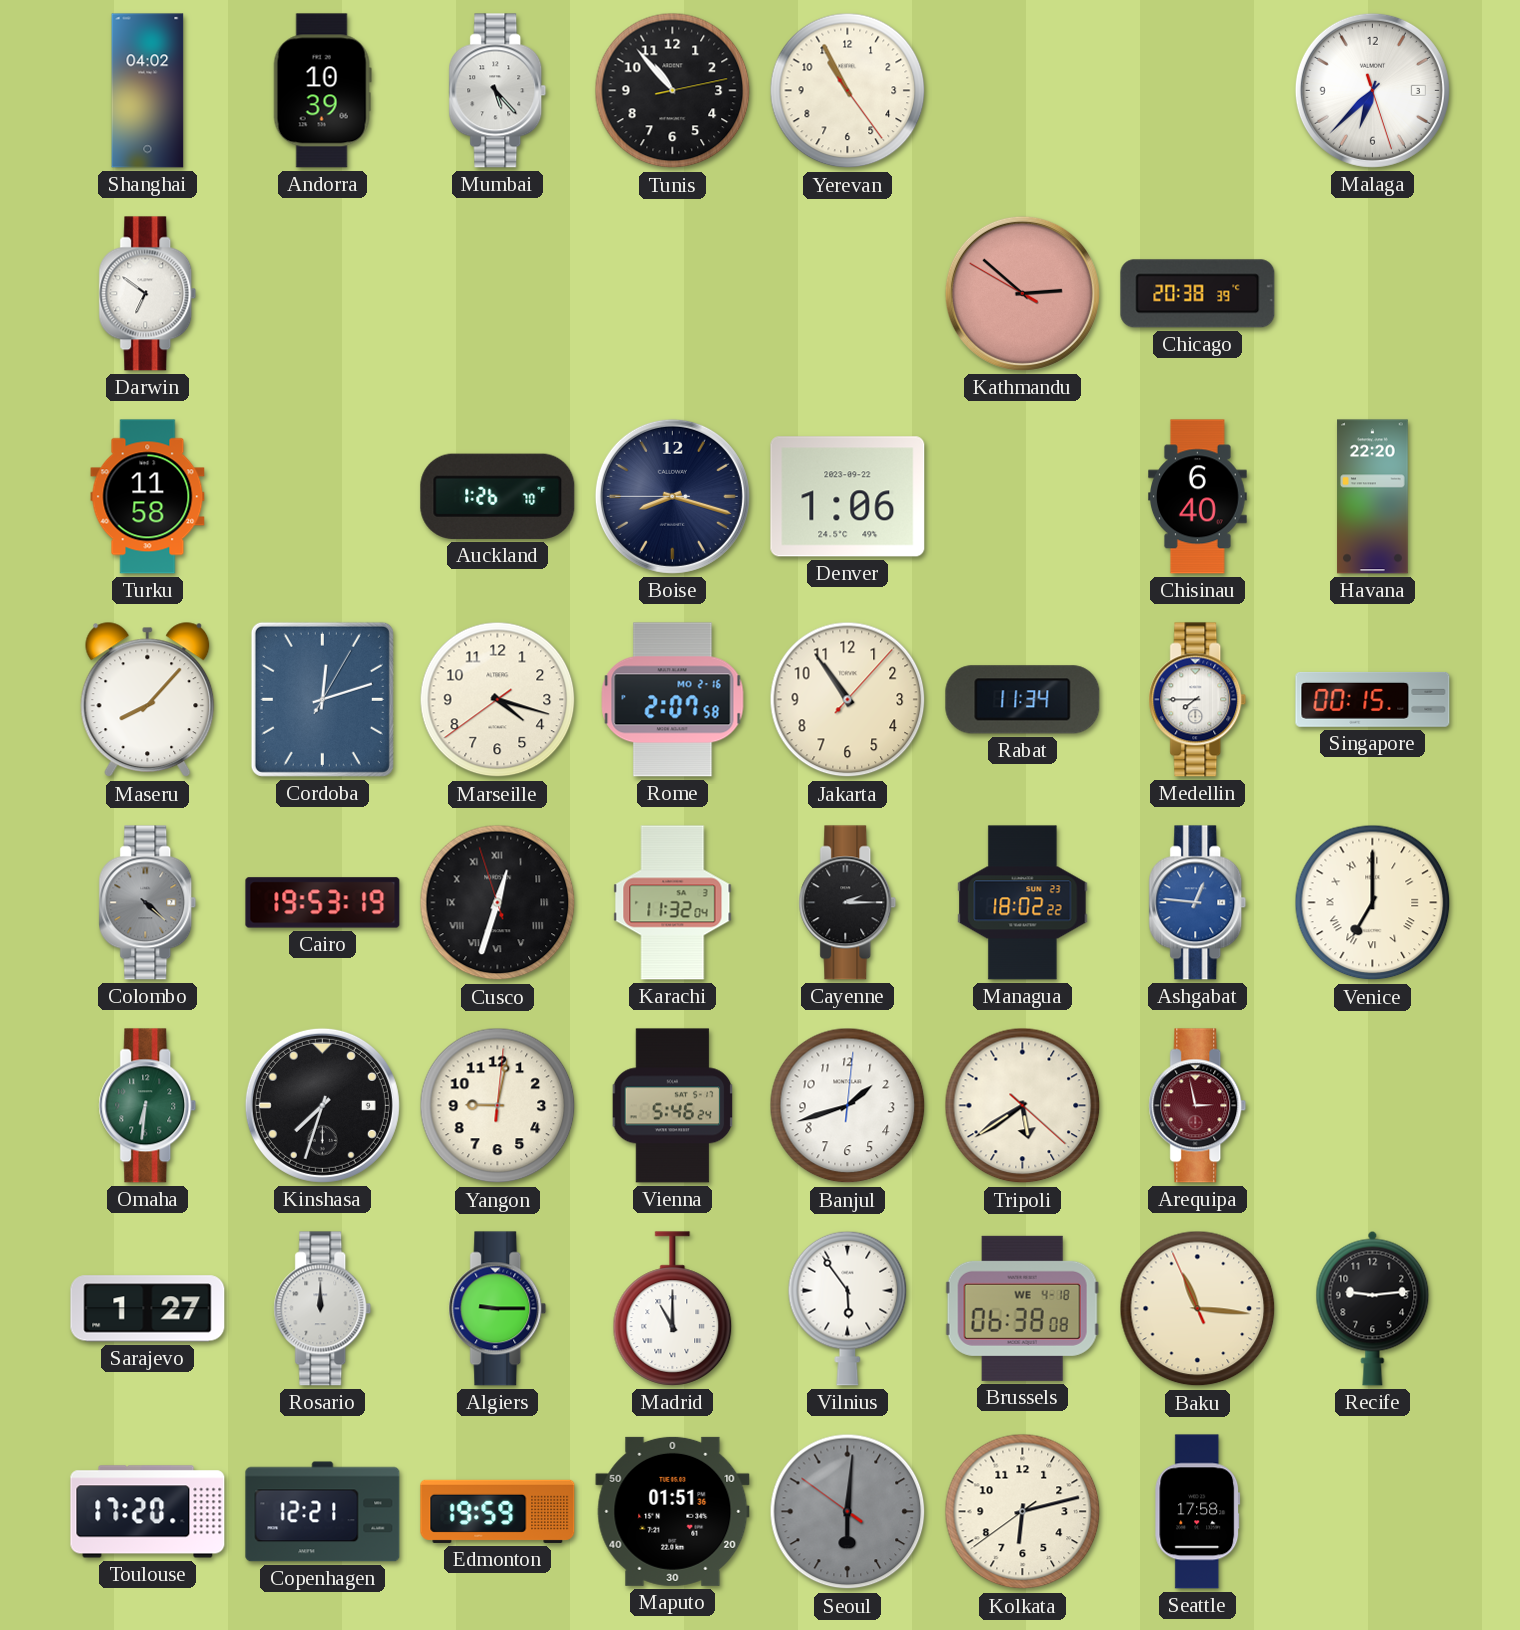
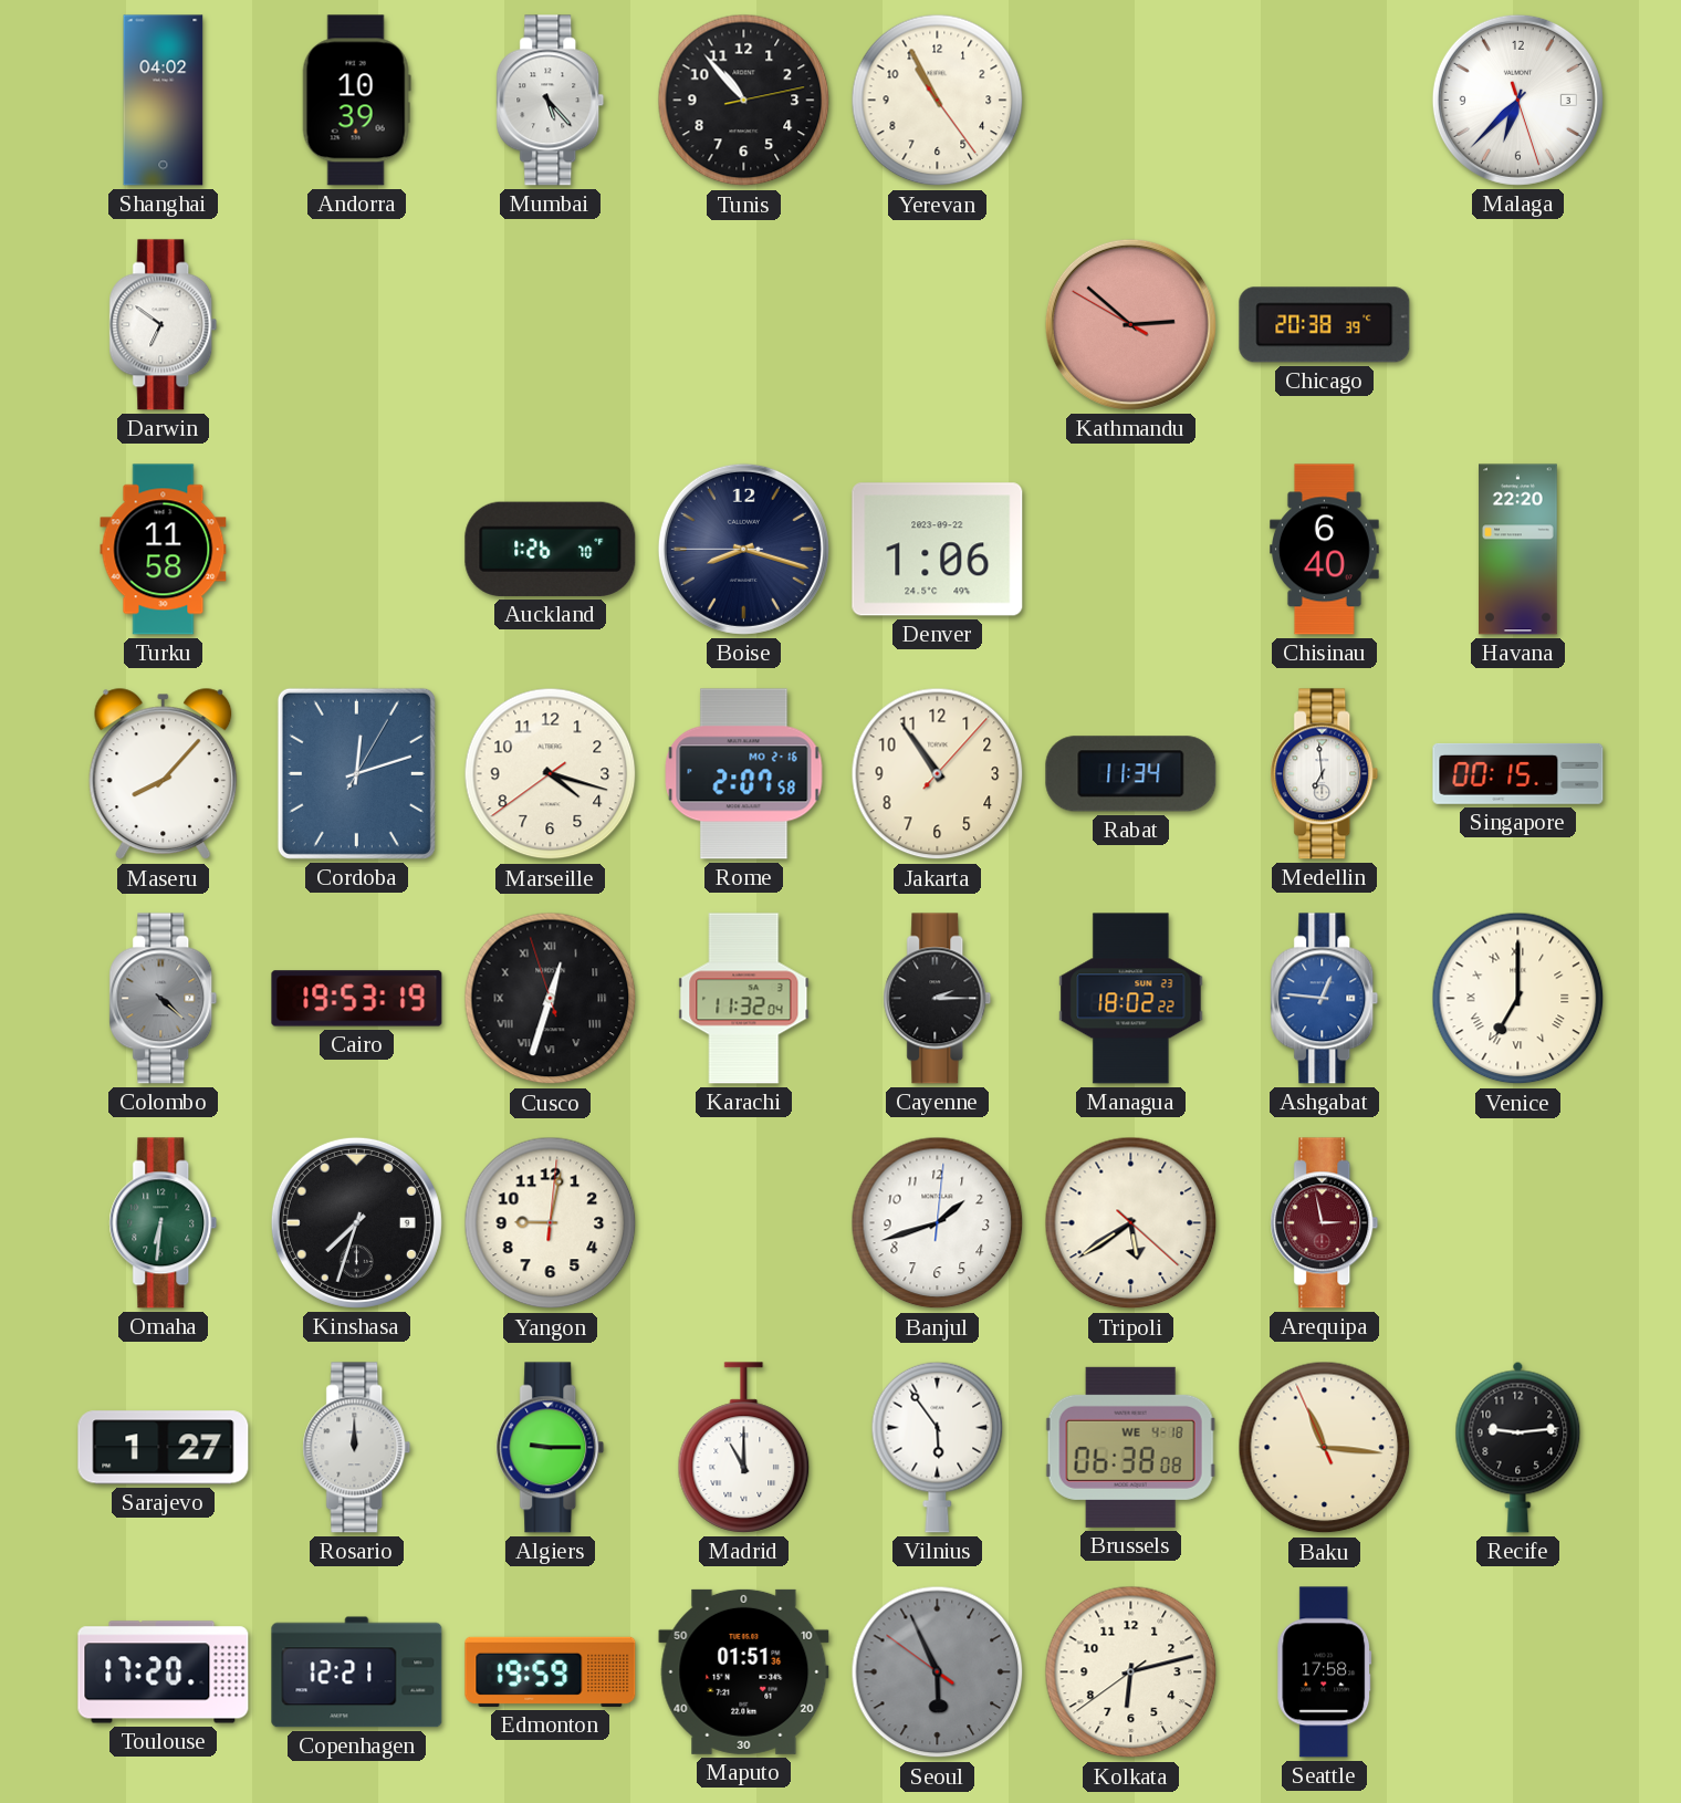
Medellin: 7:45 -> 6:59 (1325, 774)
Vienna: 5:46 -> none (673, 1106)
Seoul: 6:00 -> 5:55 (938, 1672)
